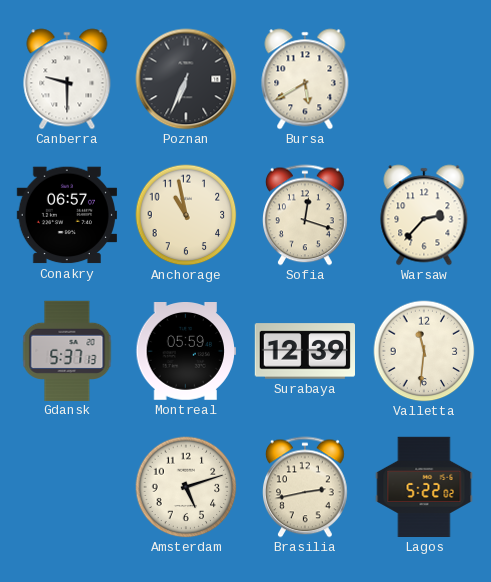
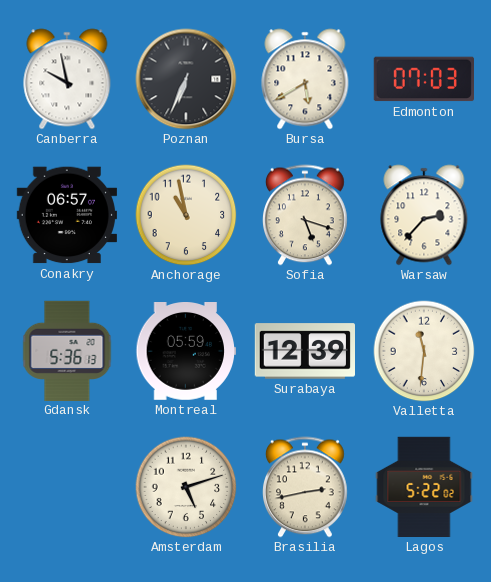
Canberra: 9:30 -> 9:58 (67, 79)
Edmonton: none -> 07:03 (423, 79)
Sofia: 12:18 -> 5:18 (306, 215)
Gdansk: 5:37 -> 5:36 (67, 350)
